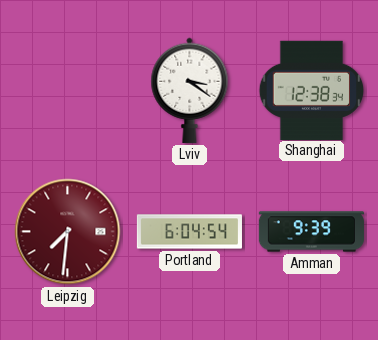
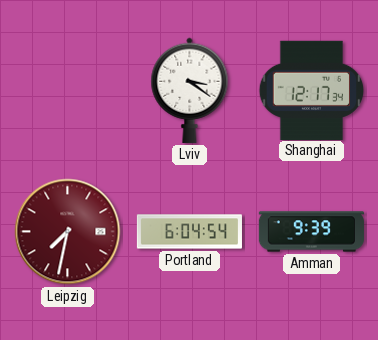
Shanghai: 12:38 -> 12:17 (312, 90)
Leipzig: 7:31 -> 7:32 (68, 232)
